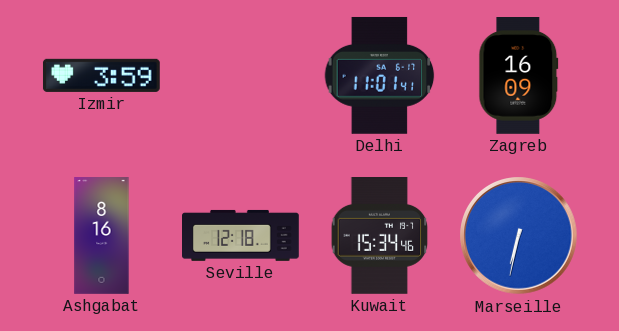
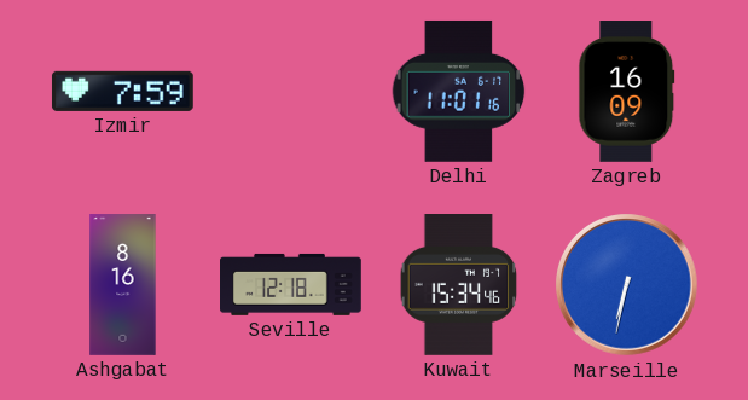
Izmir: 3:59 -> 7:59 (122, 91)
Delhi: 11:01:41 -> 11:01:16 (459, 91)
